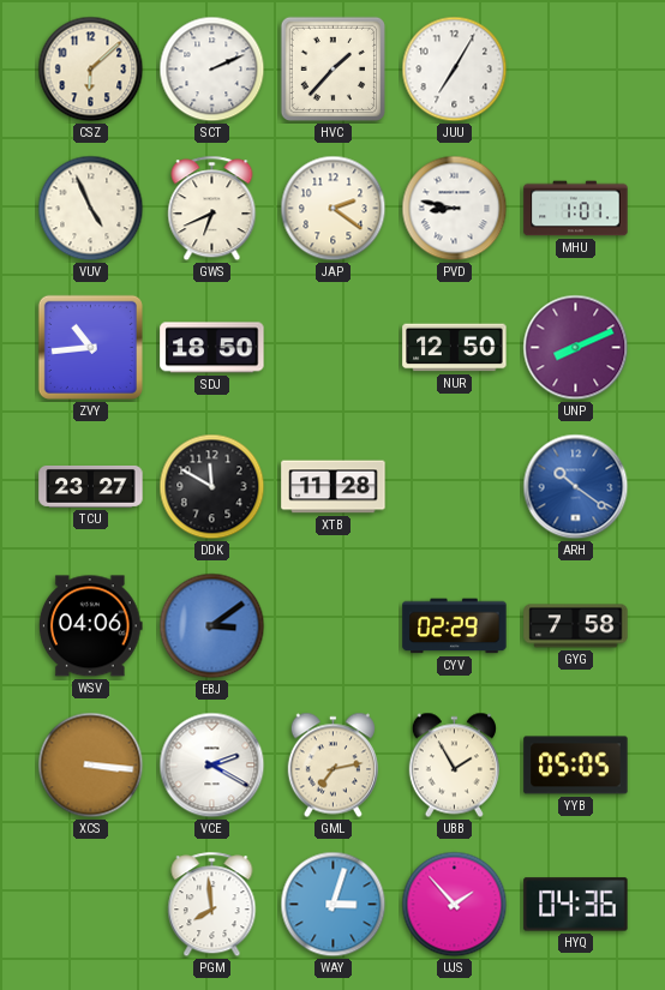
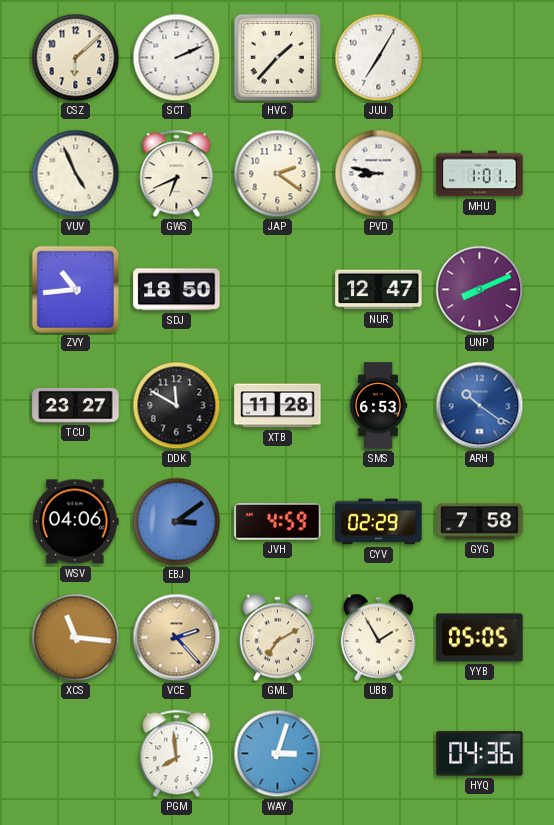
NUR: 12:50 -> 12:47 (379, 290)
SMS: none -> 6:53 (378, 406)
JVH: none -> 4:59 (278, 522)
XCS: 3:16 -> 11:16 (76, 638)
VCE: 2:20 -> 2:23 (177, 638)
VCE dial: white -> champagne (177, 638)
GML: 7:13 -> 7:10 (277, 638)
UJS: 1:53 -> none (455, 905)
